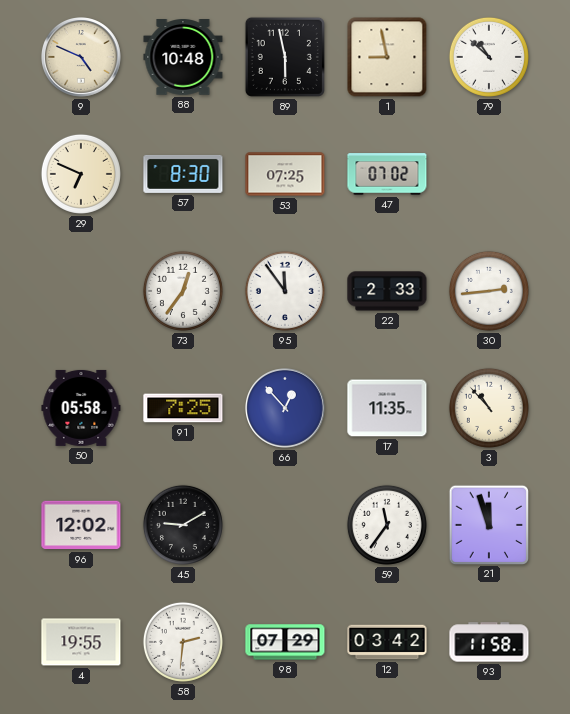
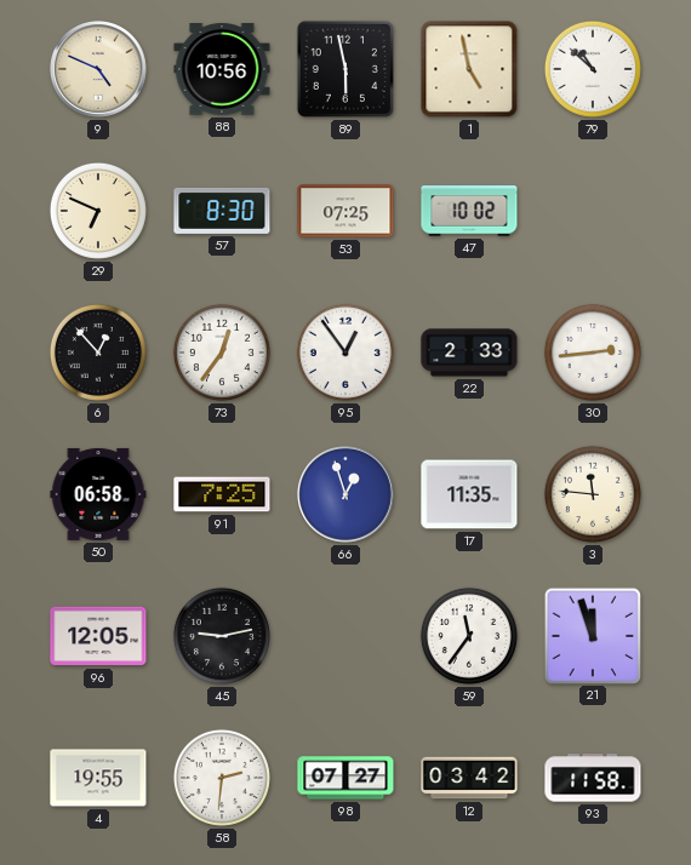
88: 10:48 -> 10:56 (222, 70)
1: 8:58 -> 4:58 (469, 69)
47: 07:02 -> 10:02 (469, 211)
6: none -> 12:53 (98, 353)
95: 11:54 -> 12:54 (345, 353)
50: 05:58 -> 06:58 (98, 494)
66: 12:53 -> 12:57 (347, 495)
3: 10:53 -> 11:46 (593, 494)
96: 12:02 -> 12:05 (98, 636)
45: 9:10 -> 9:13 (222, 636)
98: 07:29 -> 07:27 (345, 778)
